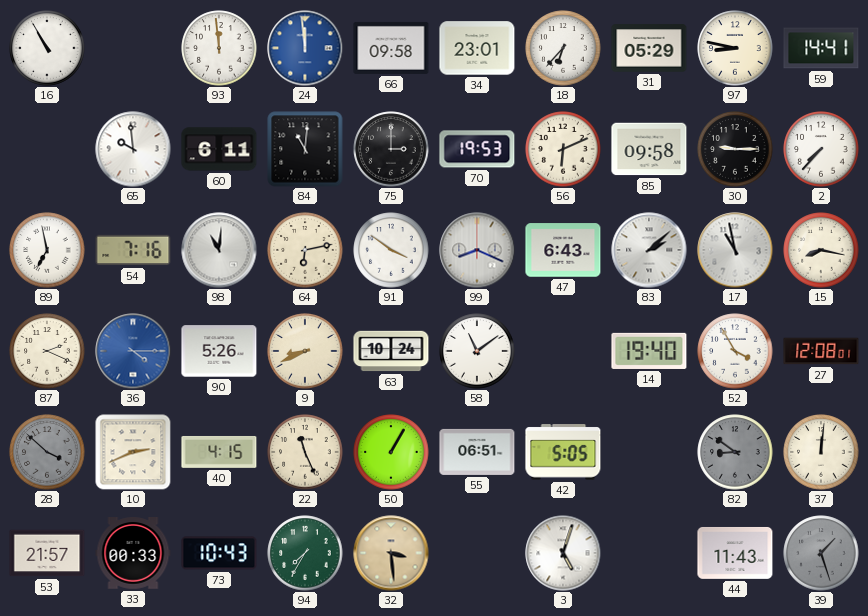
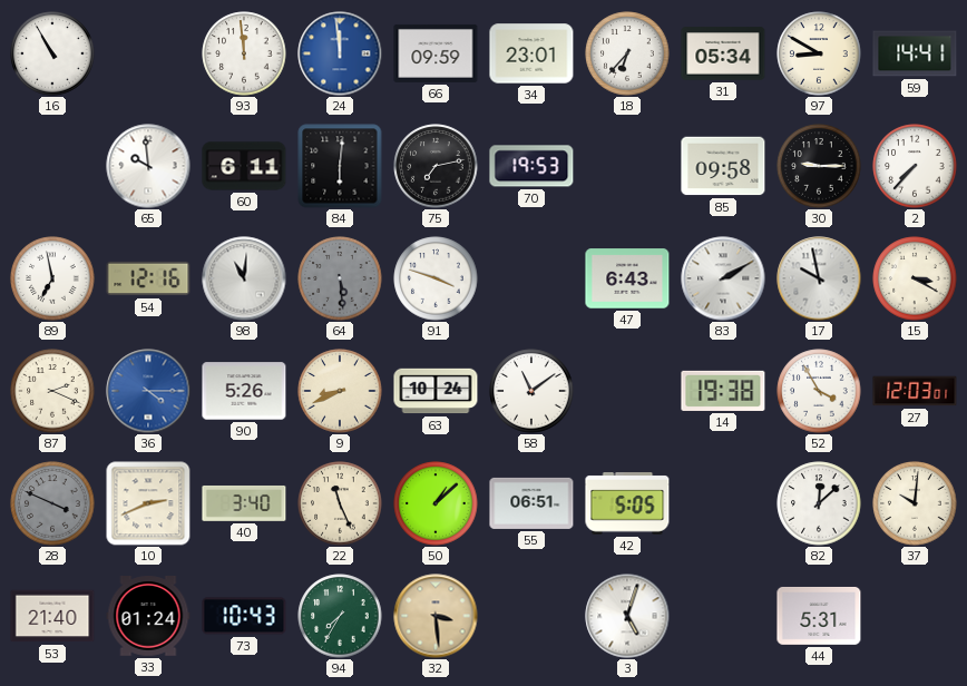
66: 09:58 -> 09:59 (436, 53)
31: 05:29 -> 05:34 (723, 53)
97: 8:47 -> 8:50 (819, 53)
84: 11:01 -> 6:01 (340, 166)
75: 3:00 -> 7:13 (436, 166)
56: 6:11 -> none (563, 149)
54: 7:16 -> 12:16 (148, 278)
64: 6:13 -> 5:29 (340, 278)
64 dial: cream -> grey (340, 278)
91: 3:51 -> 3:48 (436, 278)
99: 8:19 -> none (477, 250)
83: 2:08 -> 2:10 (723, 278)
17: 10:58 -> 9:58 (819, 278)
15: 8:17 -> 3:20 (915, 278)
14: 19:40 -> 19:38 (723, 391)
27: 12:08 -> 12:03 (915, 391)
28: 3:52 -> 3:49 (52, 503)
40: 4:15 -> 3:40 (244, 503)
50: 1:05 -> 1:08 (436, 503)
82: 8:51 -> 12:08 (819, 503)
82 dial: grey -> white (819, 503)
37: 12:01 -> 10:01 (915, 503)
53: 21:57 -> 21:40 (52, 616)
33: 00:33 -> 01:24 (148, 617)
44: 11:43 -> 5:31 (819, 616)
39: 1:27 -> none (821, 553)
